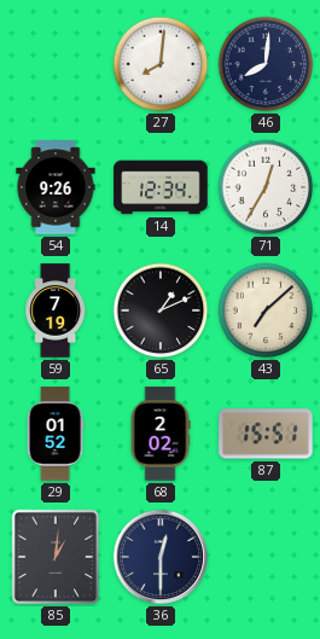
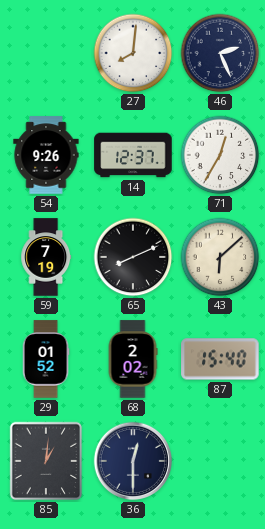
46: 8:01 -> 2:26 (220, 53)
14: 12:34 -> 12:37 (133, 155)
65: 1:11 -> 8:11 (133, 257)
43: 7:08 -> 6:08 (220, 257)
87: 15:51 -> 15:40 (220, 359)
